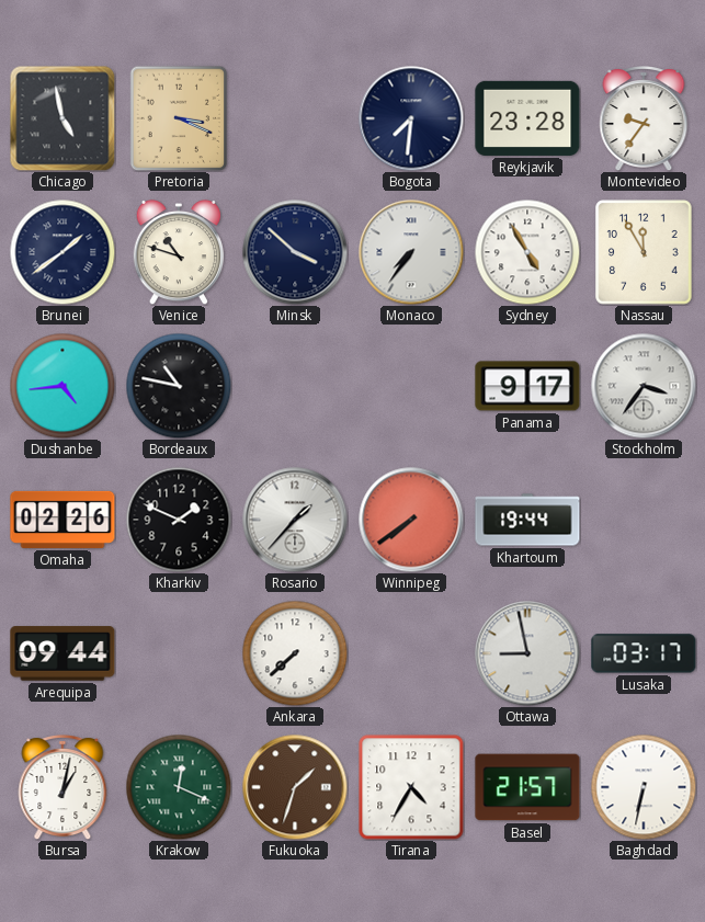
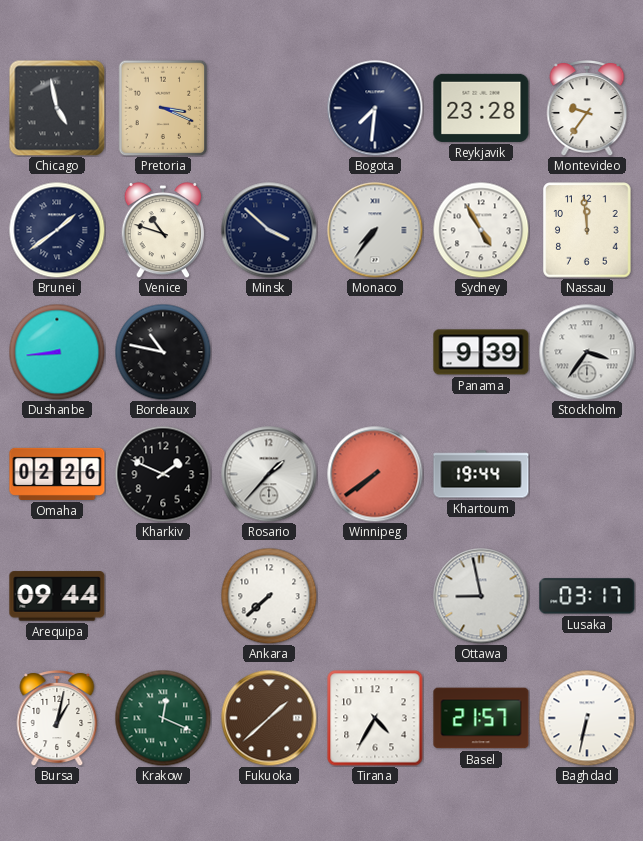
Nassau: 11:55 -> 11:59 (587, 230)
Dushanbe: 4:44 -> 8:44 (57, 352)
Panama: 9:17 -> 9:39 (481, 352)
Fukuoka: 1:33 -> 1:38 (269, 718)
